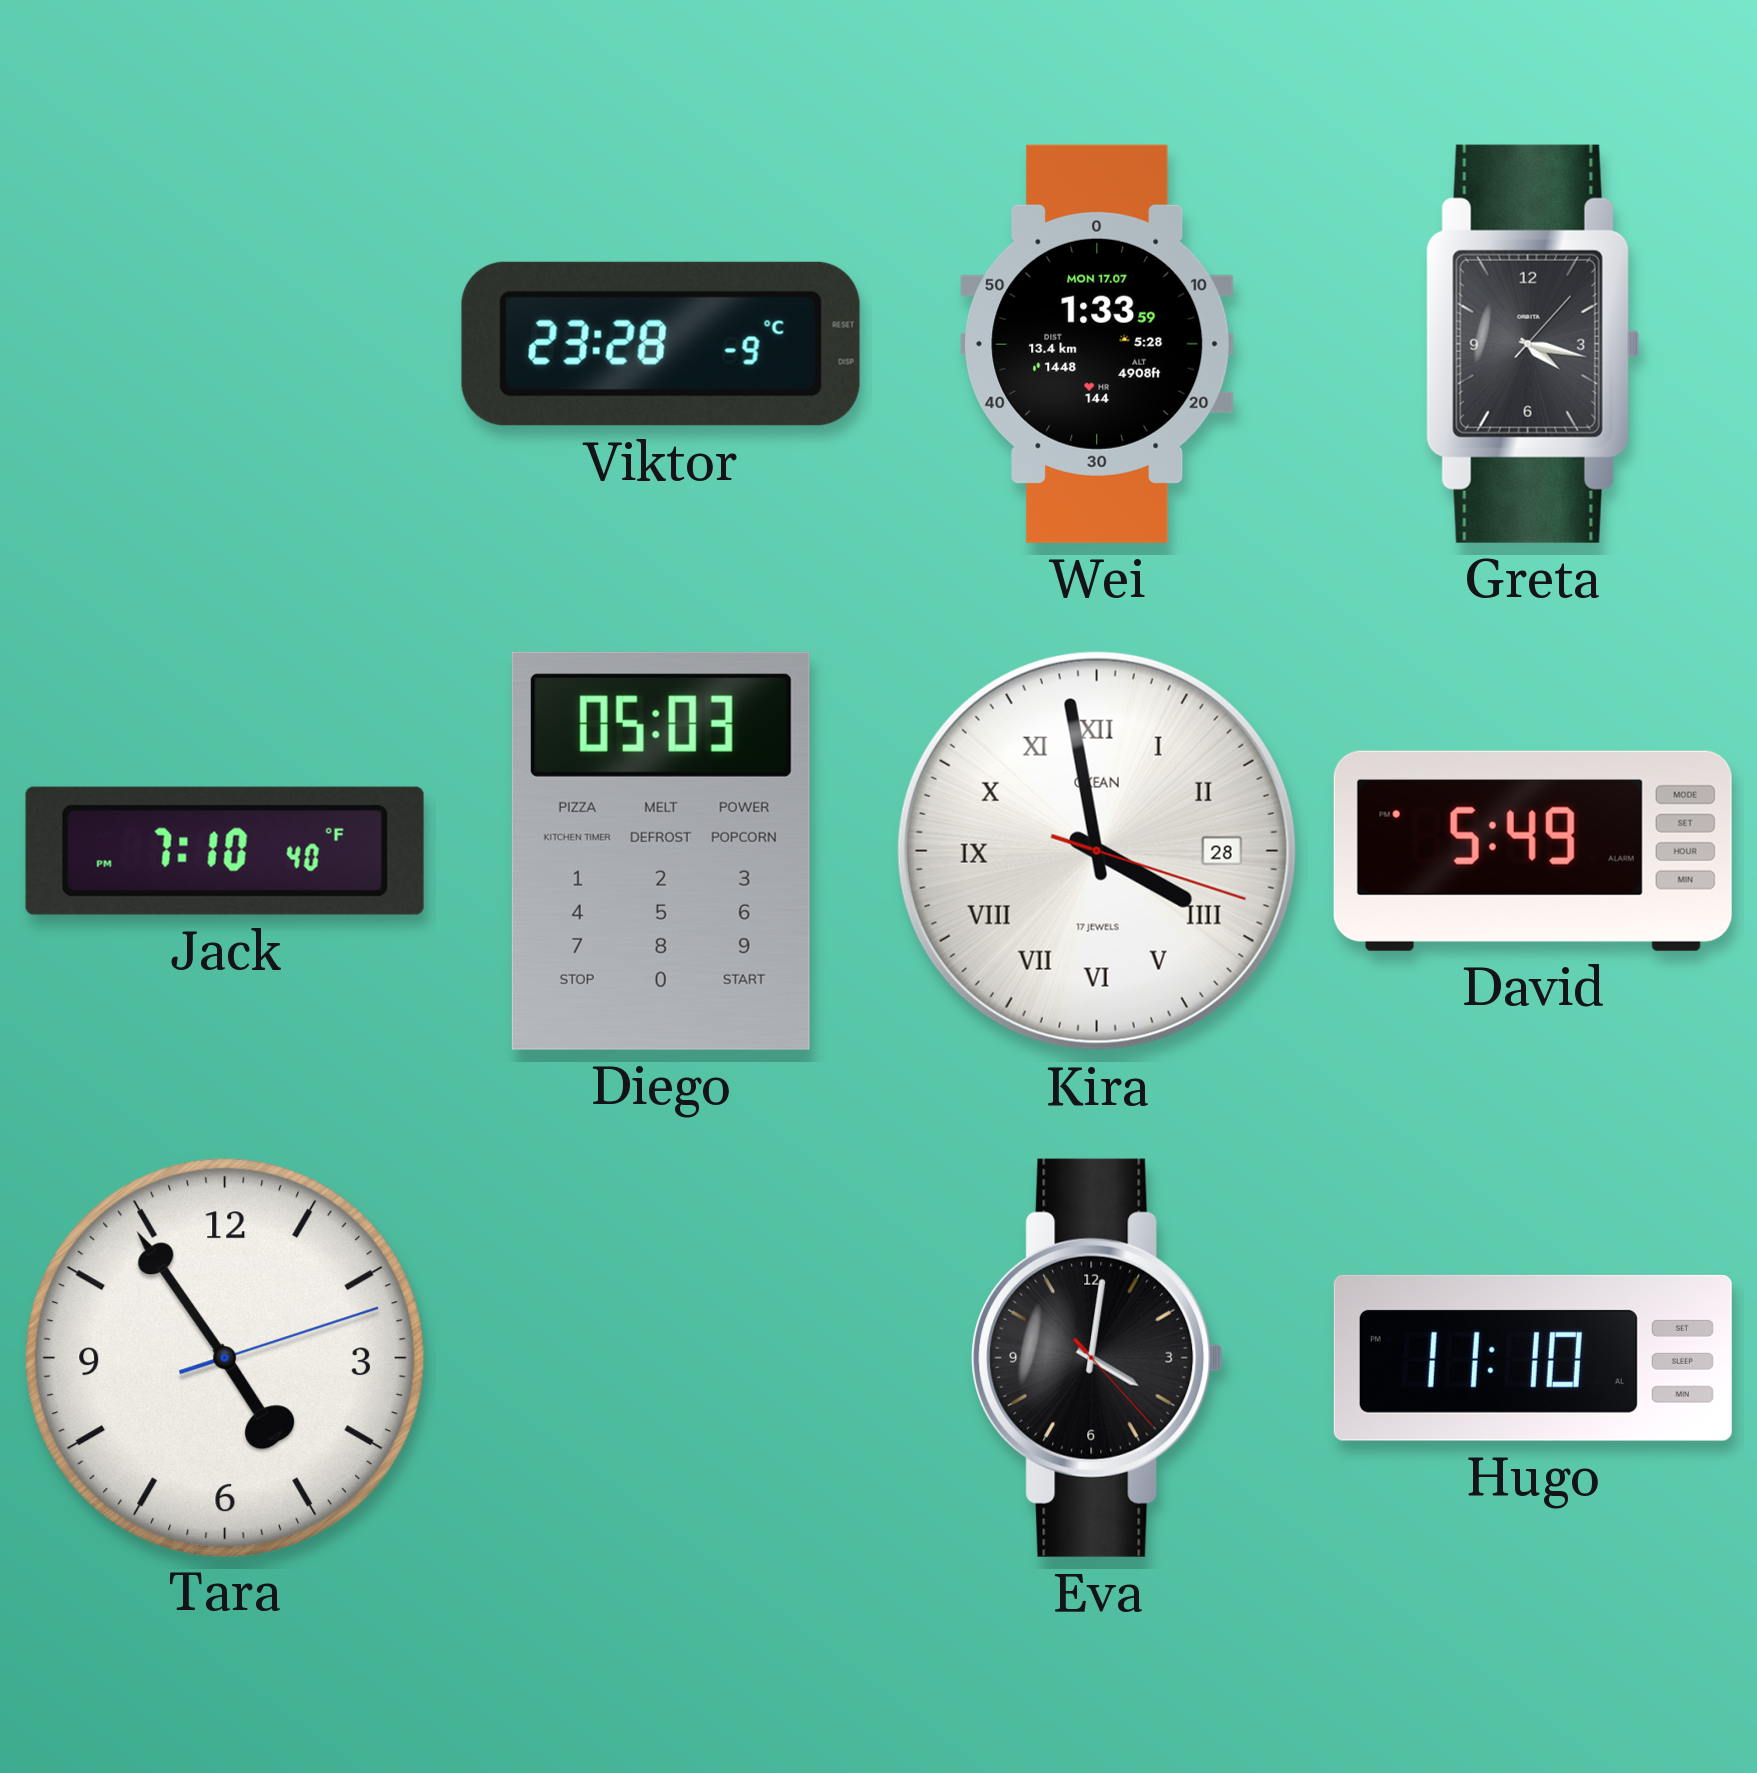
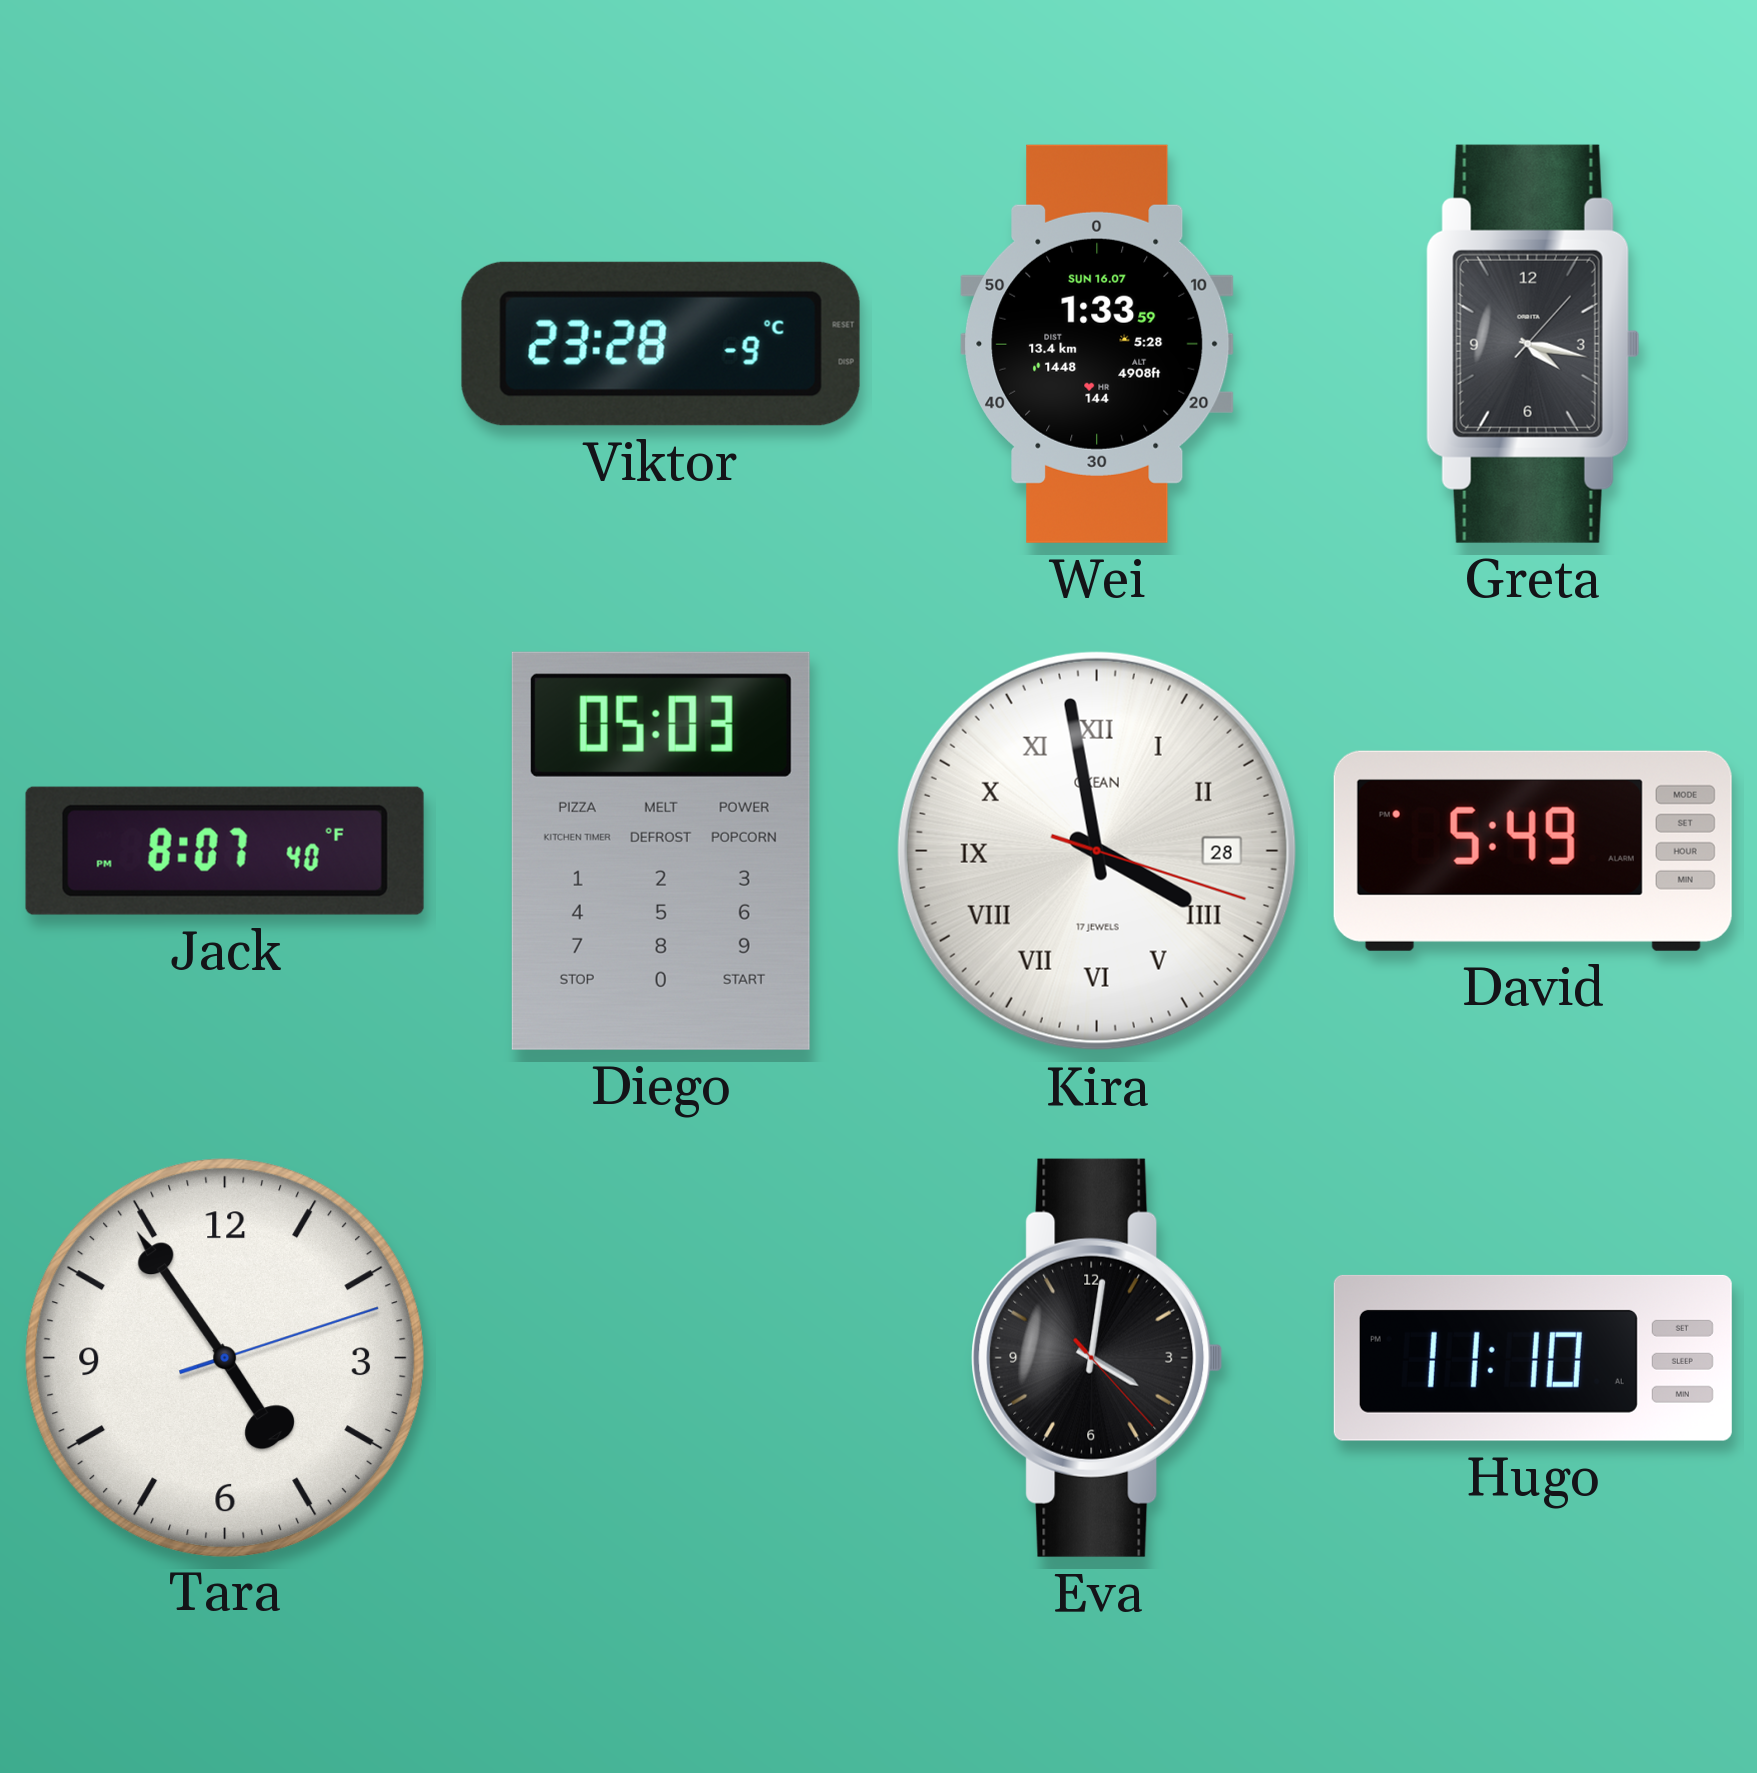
Wei date: MON 17.07 -> SUN 16.07 (1097, 344)
Jack: 7:10 -> 8:07 (225, 851)
